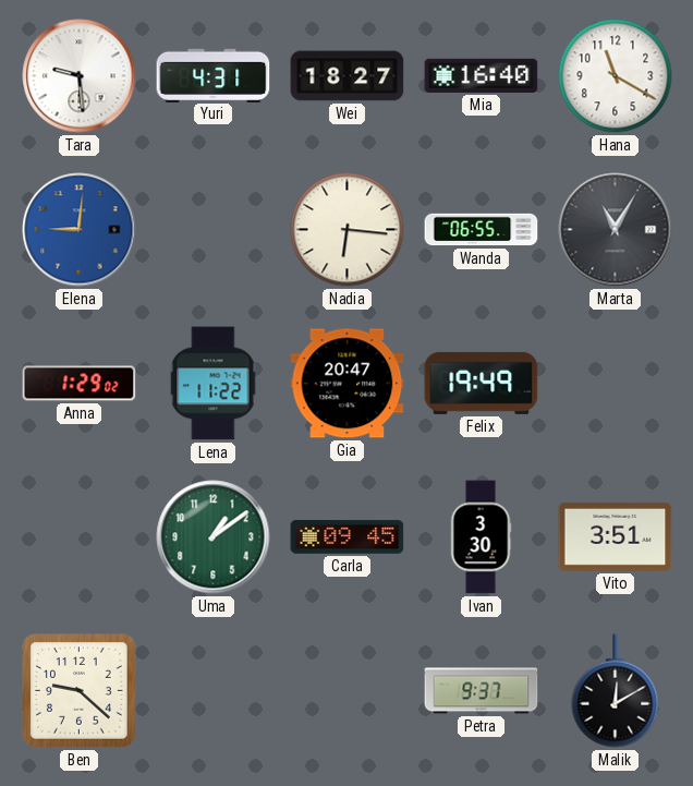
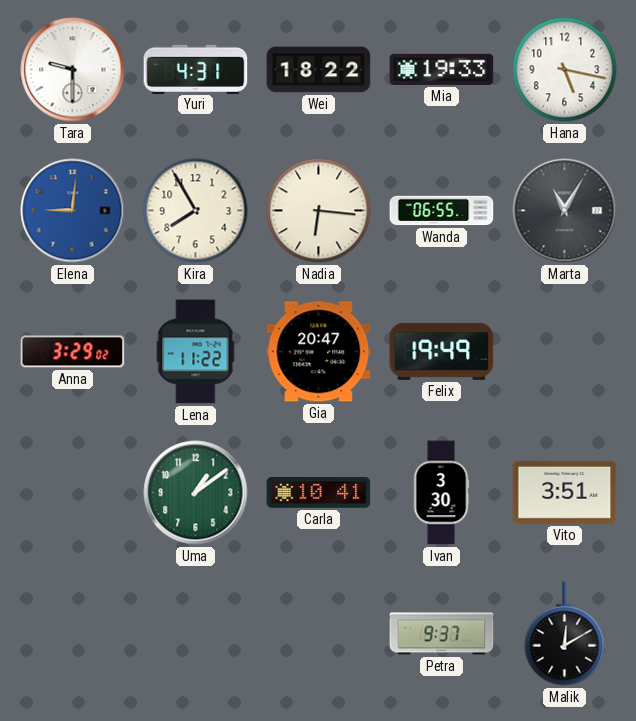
Tara: 9:29 -> 9:30 (73, 70)
Wei: 18:27 -> 18:22 (319, 70)
Mia: 16:40 -> 19:33 (442, 69)
Hana: 11:20 -> 5:17 (565, 70)
Kira: none -> 7:55 (196, 211)
Anna: 1:29 -> 3:29 (73, 352)
Carla: 09:45 -> 10:41 (319, 493)
Ben: 9:22 -> none (80, 691)
